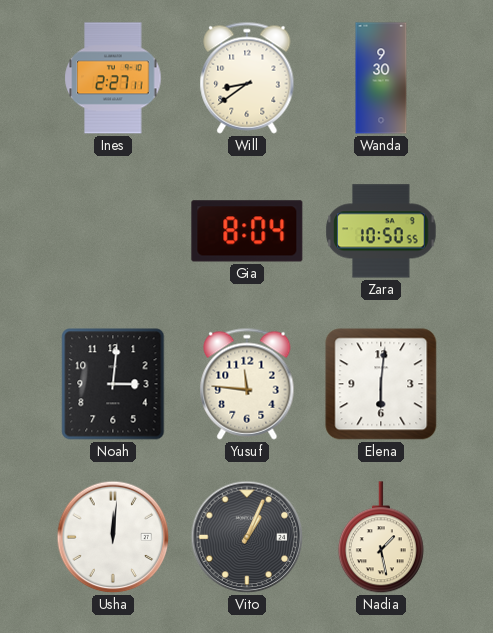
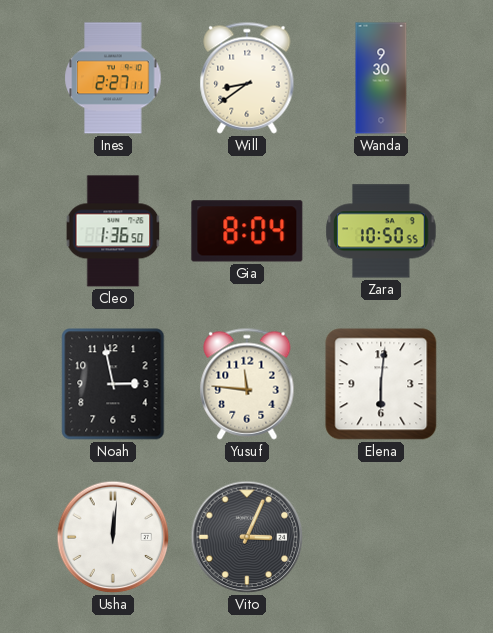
Cleo: none -> 1:36 (113, 231)
Noah: 3:01 -> 2:58 (113, 384)
Vito: 1:04 -> 3:04 (247, 537)
Nadia: 1:28 -> none (381, 538)
